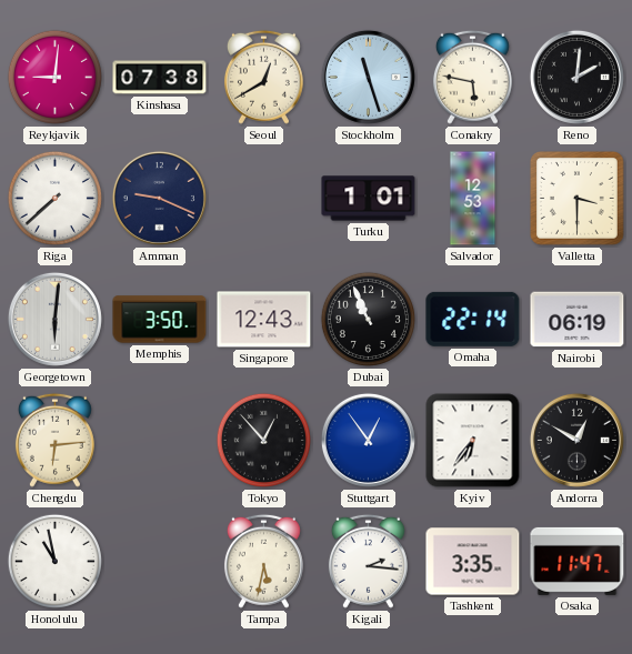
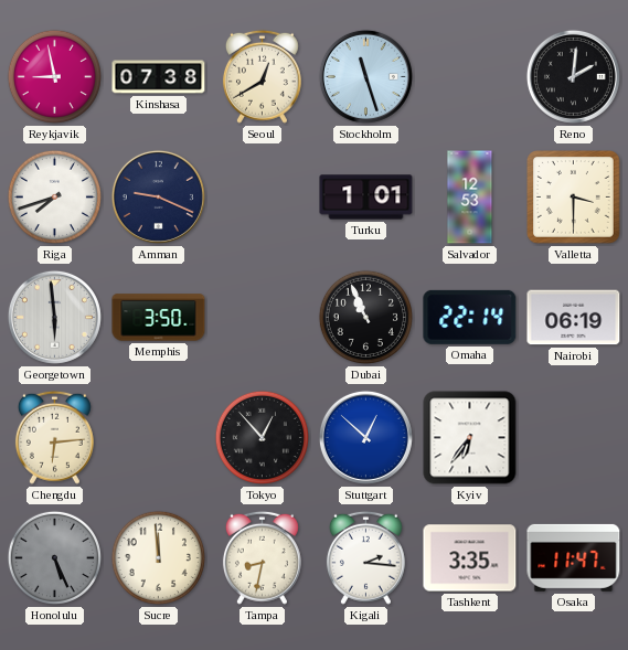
Reykjavik: 9:01 -> 8:58 (54, 76)
Conakry: 5:47 -> none (472, 77)
Riga: 7:38 -> 7:42 (54, 196)
Georgetown: 6:01 -> 5:59 (54, 317)
Singapore: 12:43 -> none (264, 320)
Stuttgart: 12:54 -> 12:52 (365, 437)
Andorra: 12:50 -> none (576, 440)
Honolulu: 10:58 -> 5:26 (54, 557)
Honolulu dial: white -> grey (54, 557)
Sucre: none -> 11:59 (158, 557)
Tampa: 5:32 -> 8:32 (262, 557)
